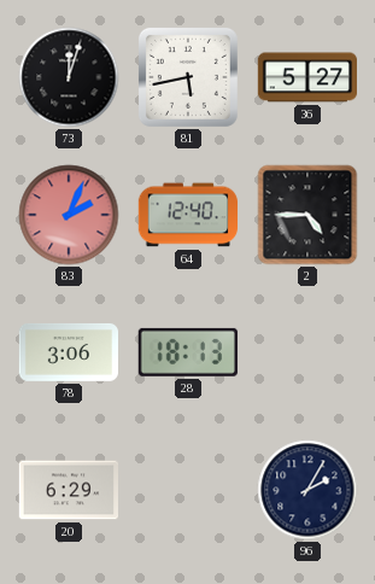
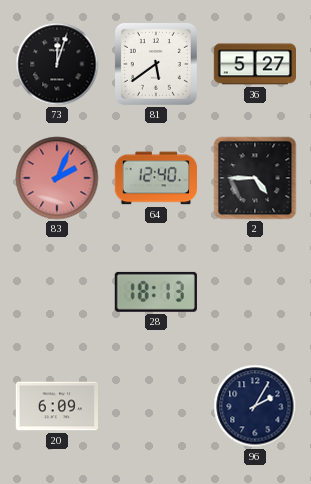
81: 5:43 -> 5:39 (156, 64)
78: 3:06 -> none (68, 352)
20: 6:29 -> 6:09 (56, 406)
